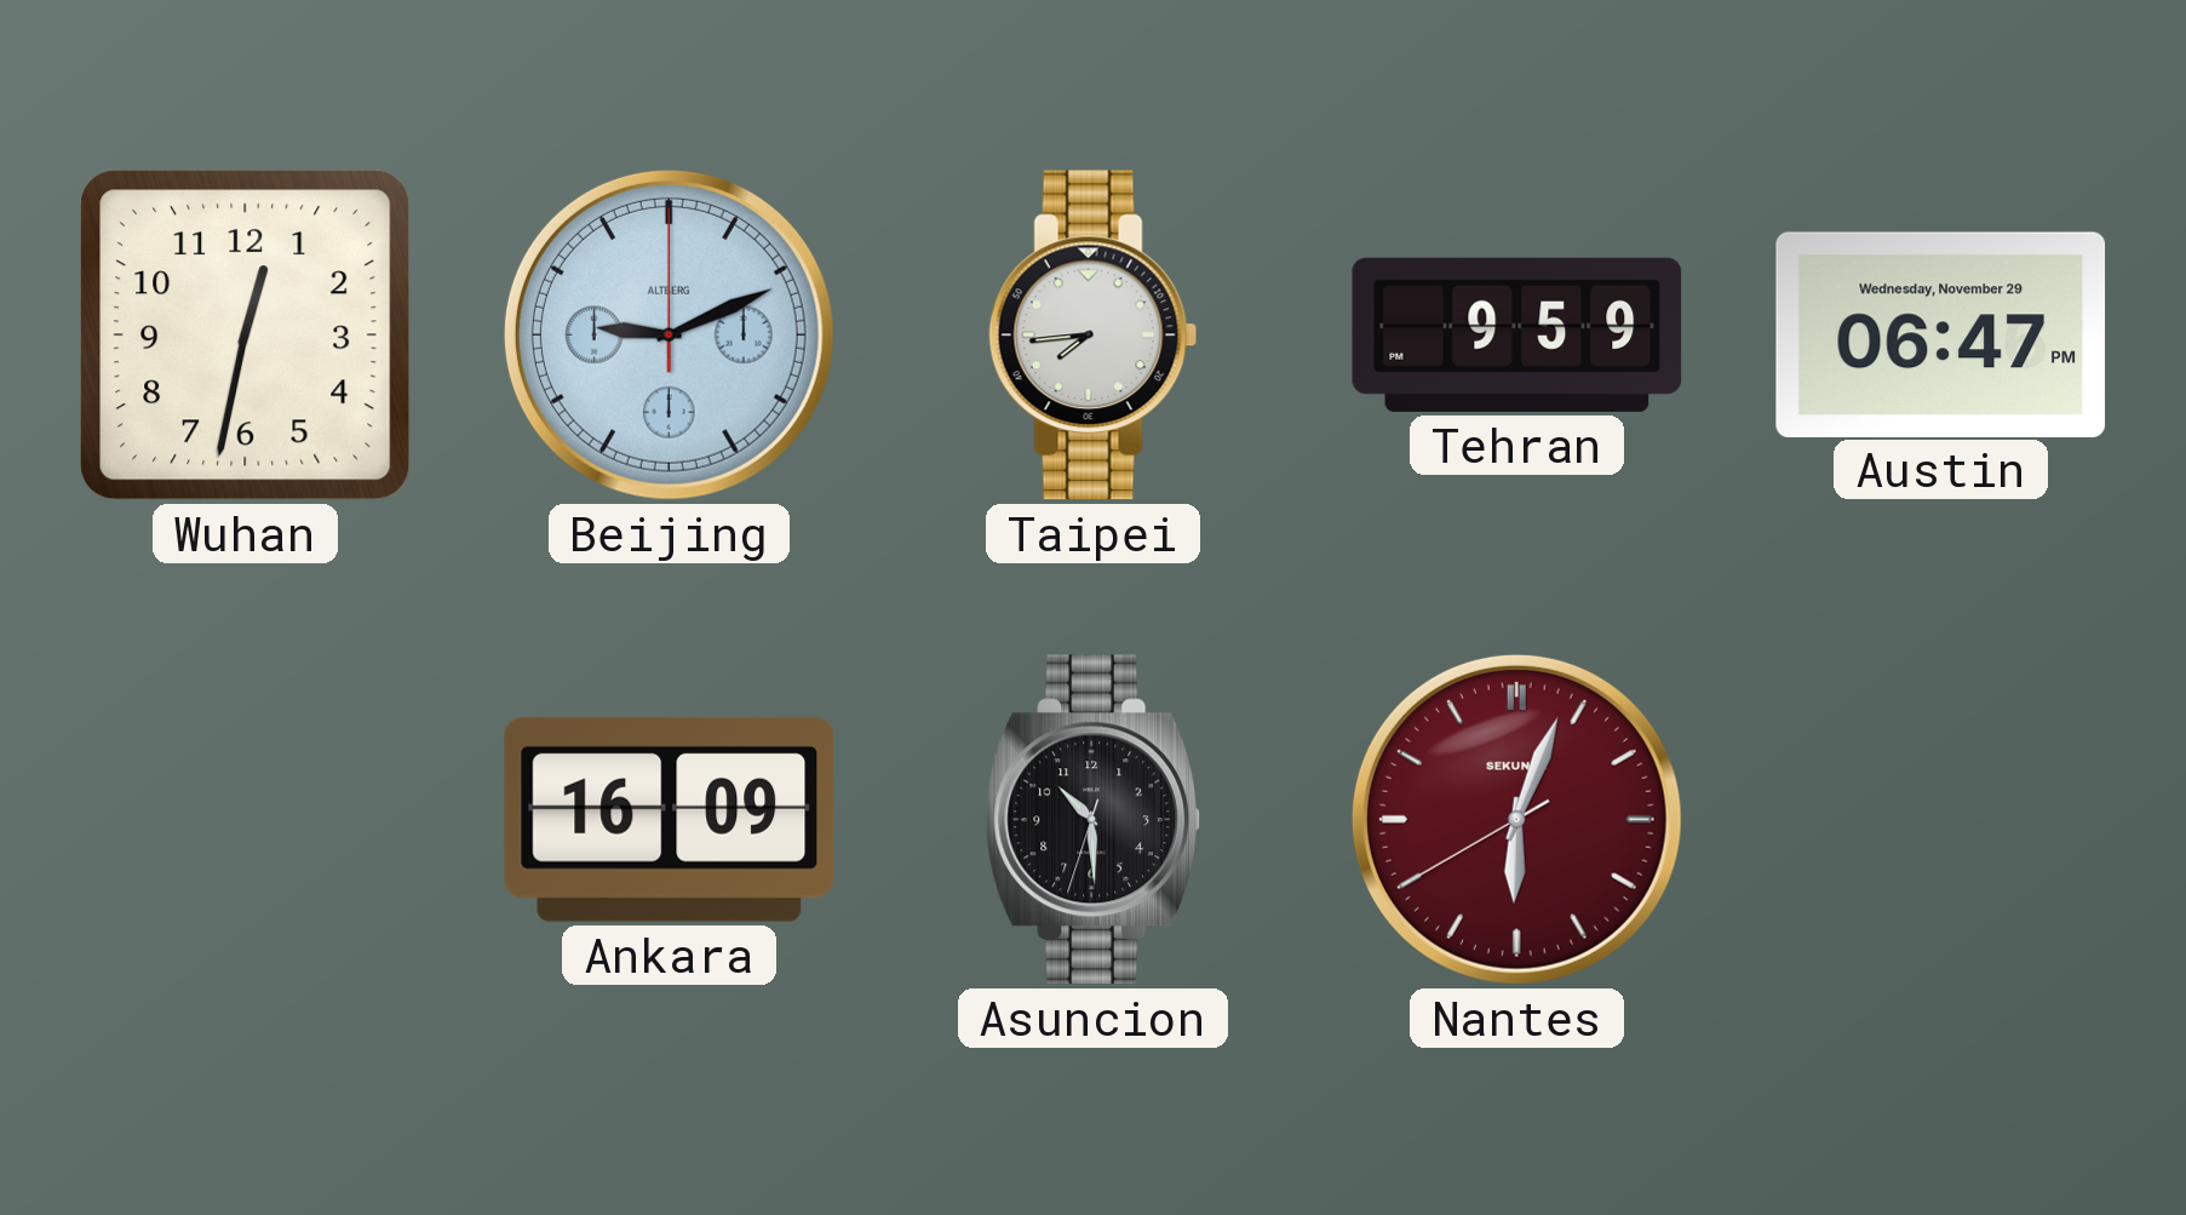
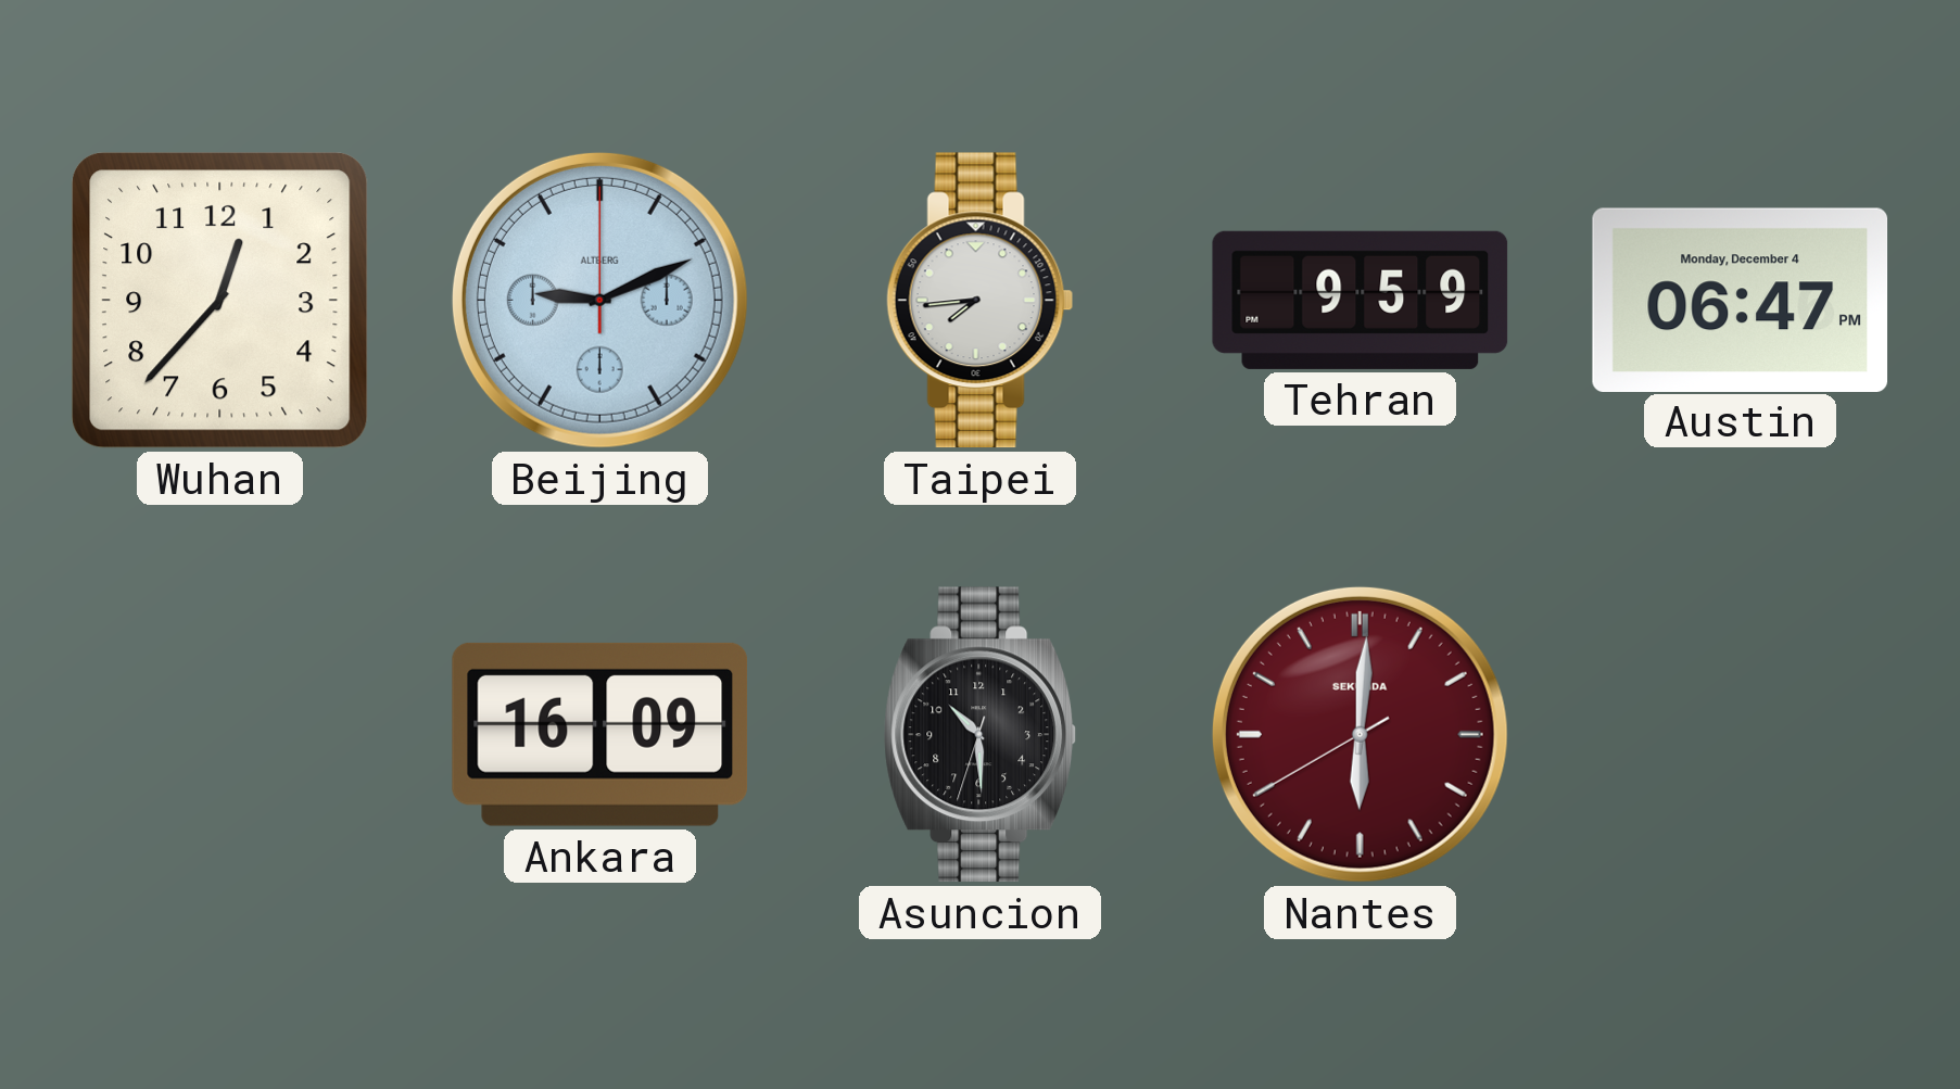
Wuhan: 12:32 -> 12:37 (220, 301)
Austin date: Wednesday, November 29 -> Monday, December 4 (1741, 300)
Nantes: 6:03 -> 6:00 (1360, 734)
